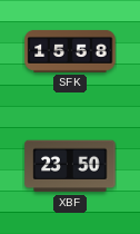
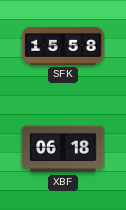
XBF: 23:50 -> 06:18 (63, 149)
